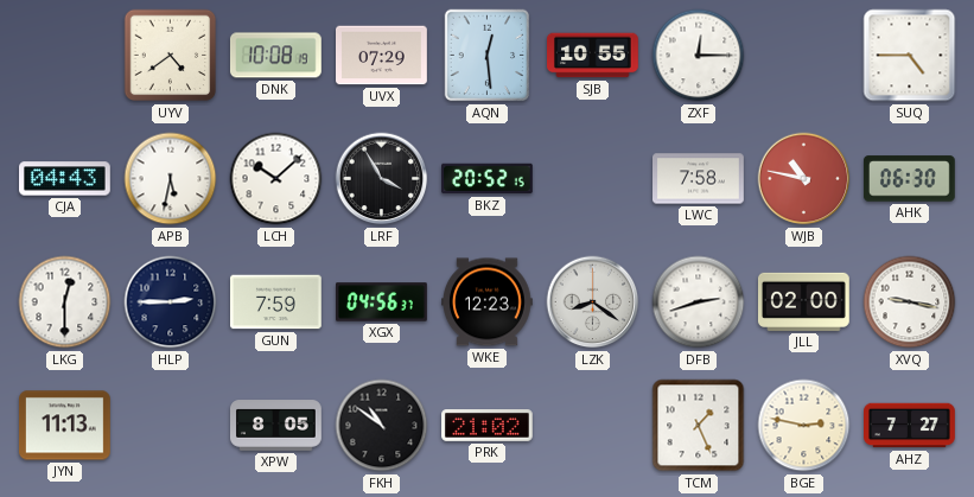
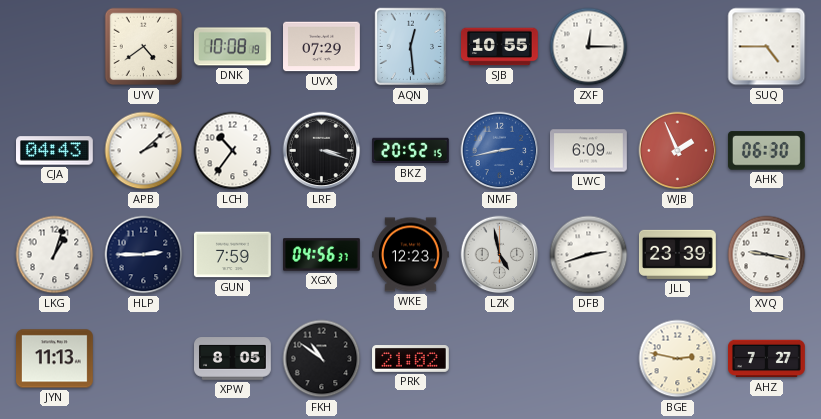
APB: 5:32 -> 2:08 (144, 151)
LCH: 10:08 -> 10:36 (233, 151)
LRF: 3:55 -> 3:18 (322, 151)
NMF: none -> 2:43 (500, 151)
LWC: 7:58 -> 6:09 (589, 151)
WJB: 10:47 -> 1:56 (678, 151)
LKG: 12:30 -> 1:03 (55, 255)
LZK: 8:21 -> 4:58 (500, 255)
JLL: 02:00 -> 23:39 (678, 254)
TCM: 1:26 -> none (699, 426)
